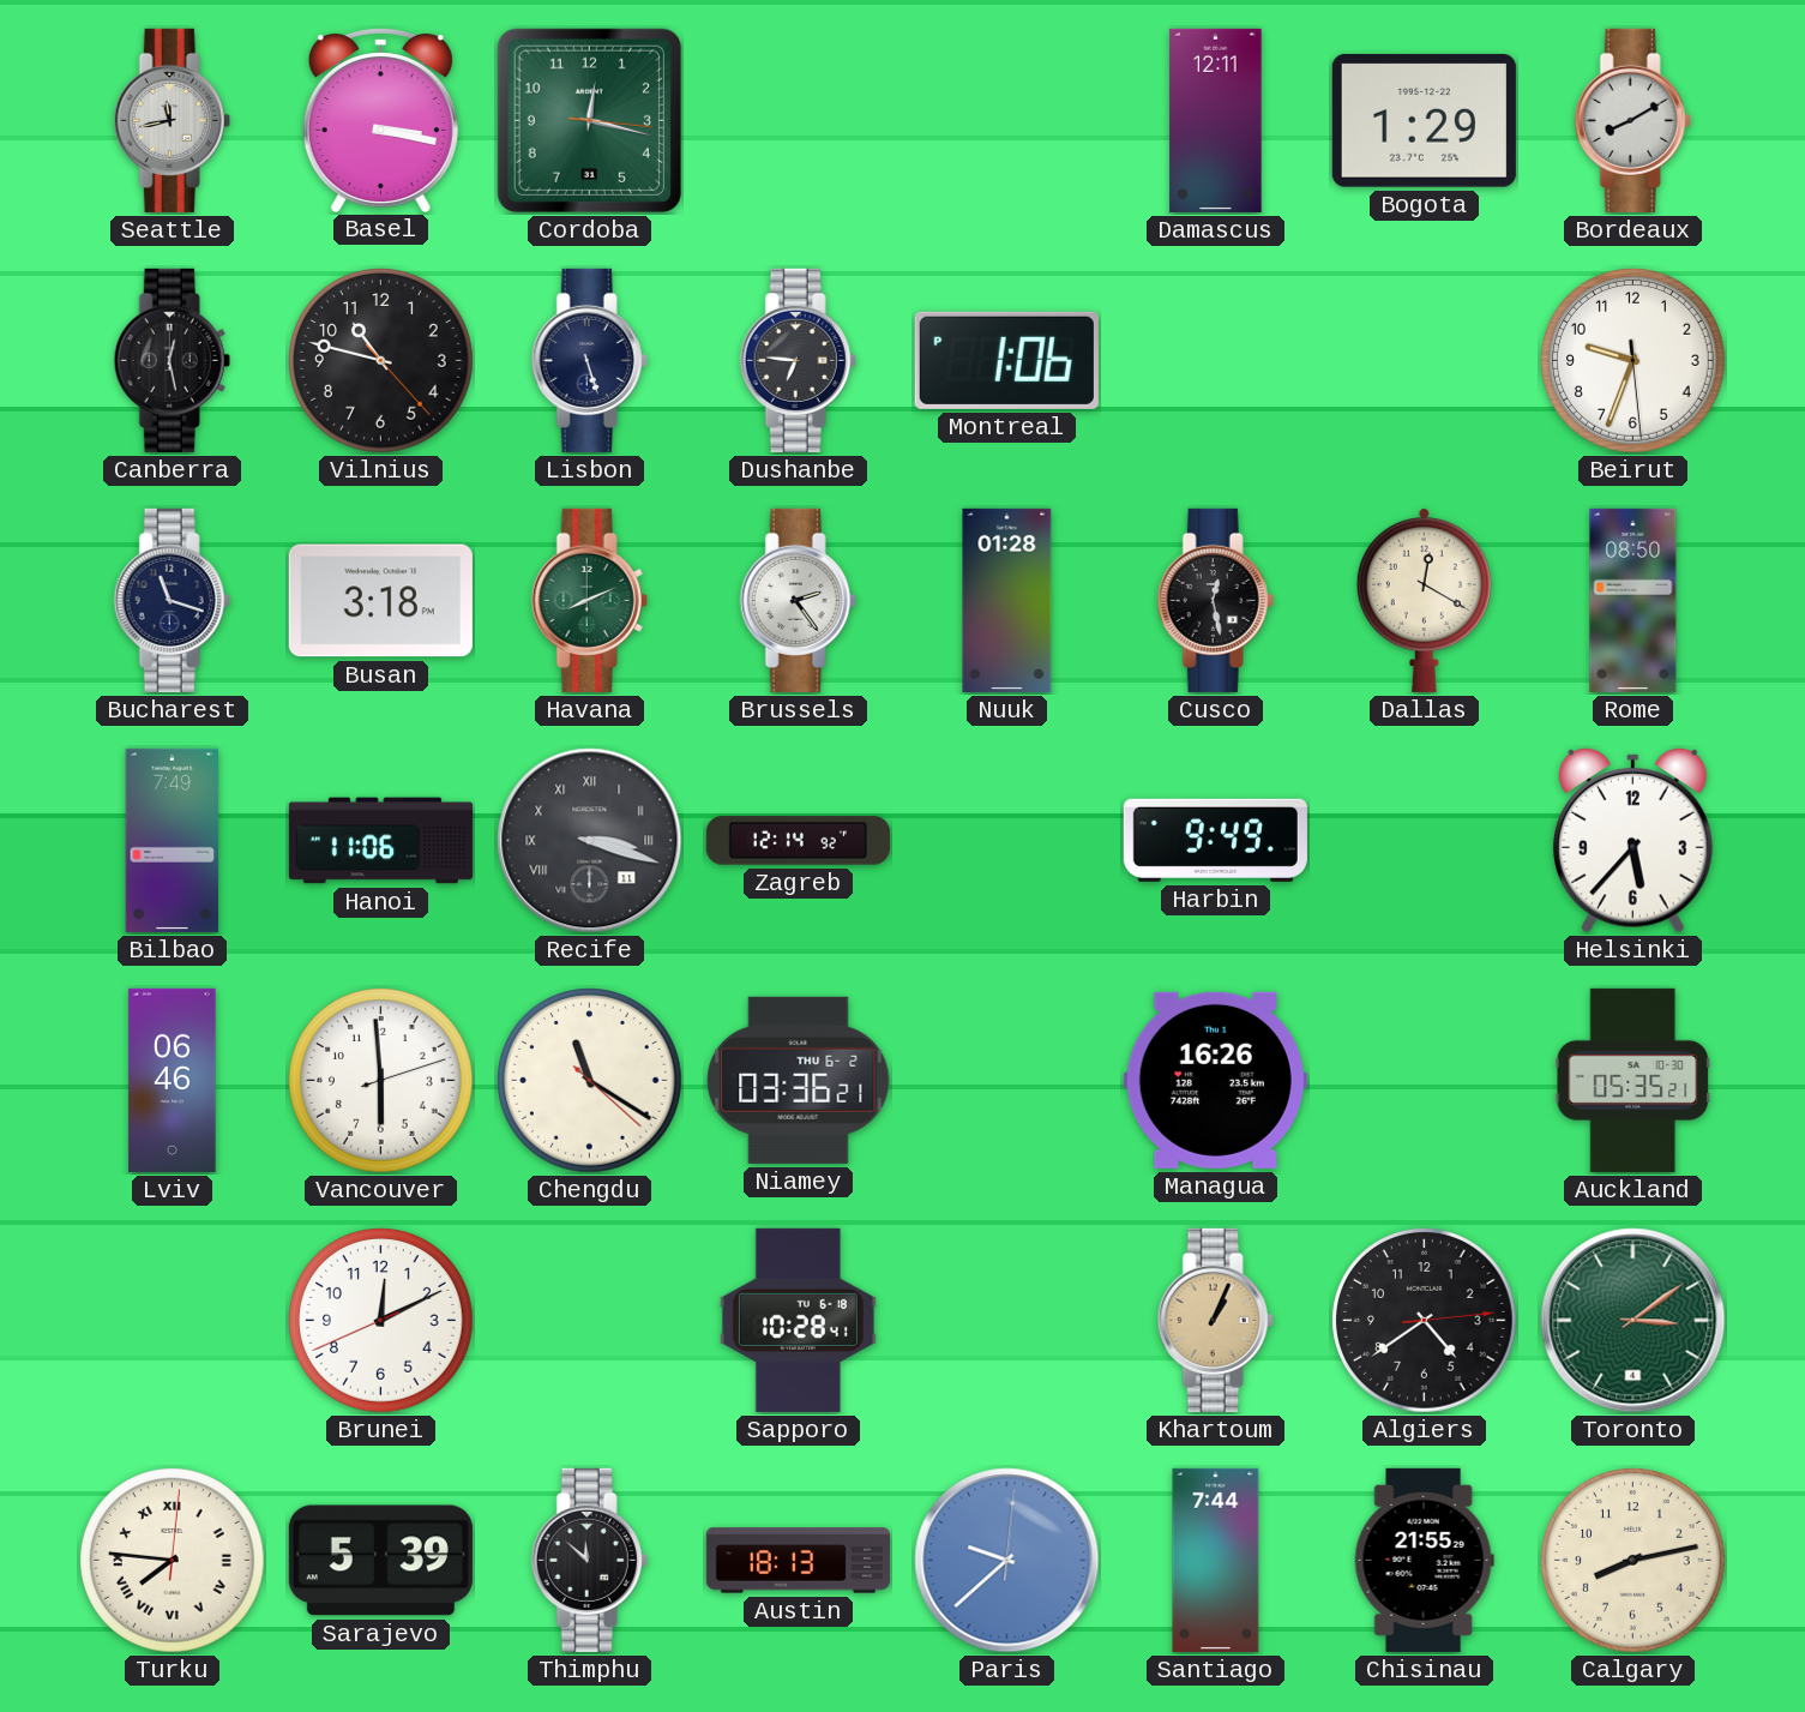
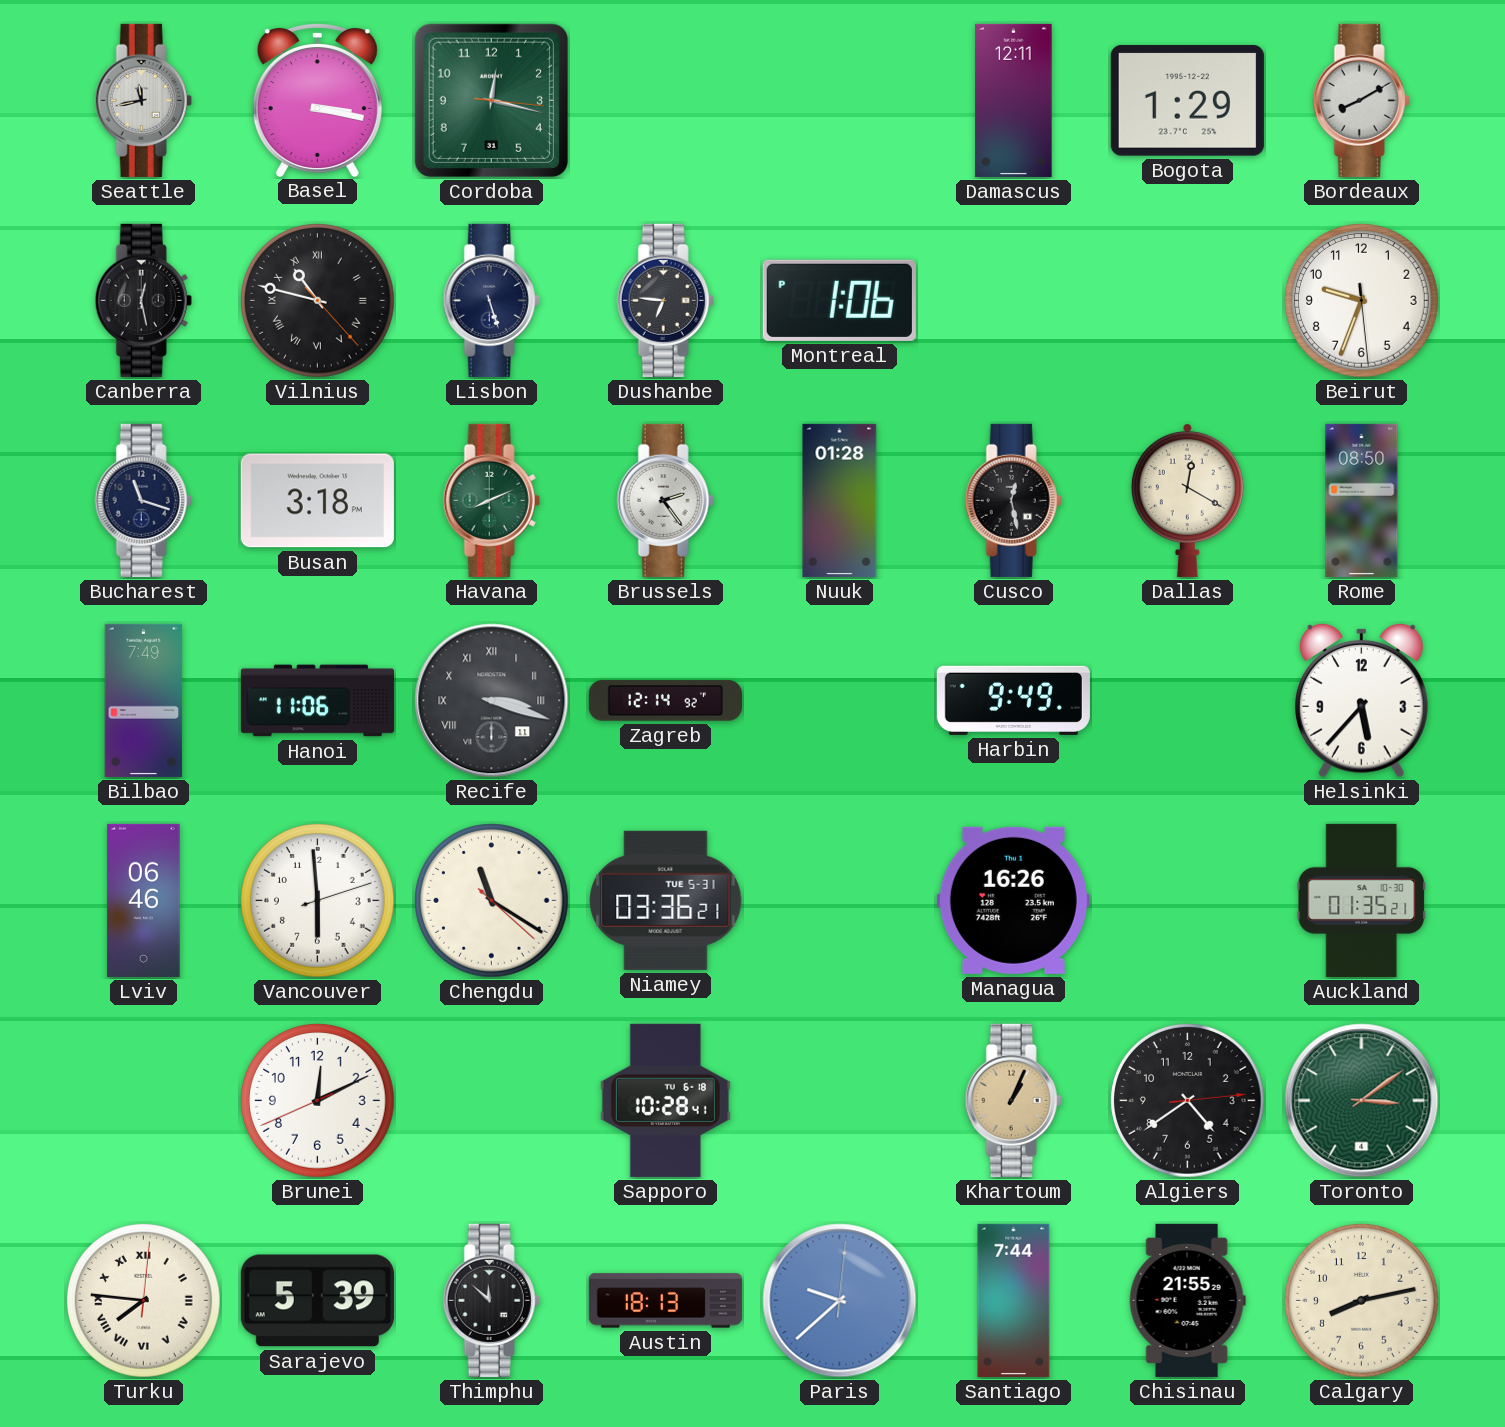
Vilnius numerals: Arabic -> Roman (318, 301)
Niamey date: THU 6-2 -> TUE 5-31 (666, 900)
Auckland: 05:35 -> 01:35 (1362, 900)
